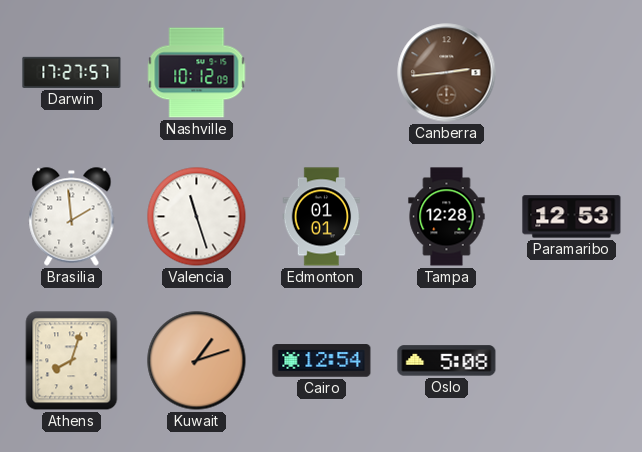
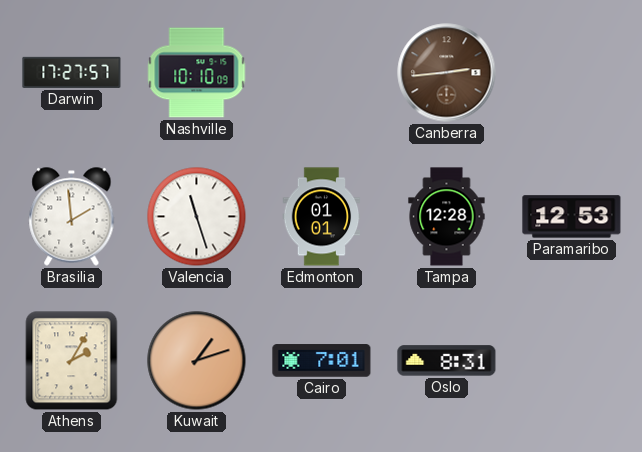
Nashville: 10:12 -> 10:10 (197, 73)
Athens: 8:03 -> 2:05 (72, 361)
Cairo: 12:54 -> 7:01 (322, 361)
Oslo: 5:08 -> 8:31 (447, 361)
